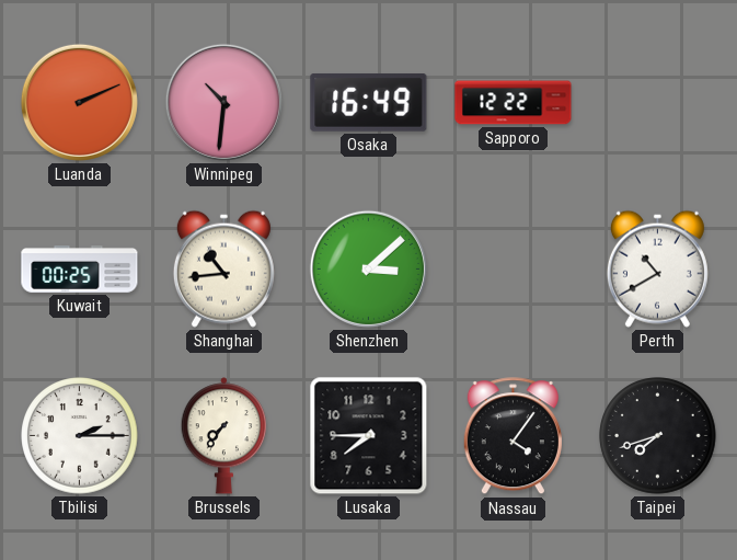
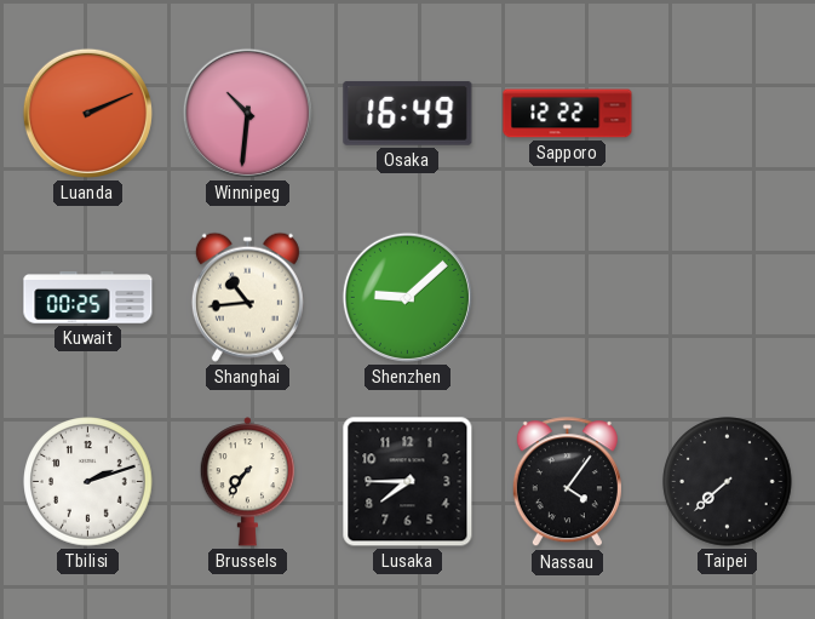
Shenzhen: 3:08 -> 9:08 (407, 297)
Perth: 10:40 -> none (657, 268)
Tbilisi: 2:15 -> 2:12 (88, 482)
Taipei: 7:42 -> 7:38 (728, 482)
